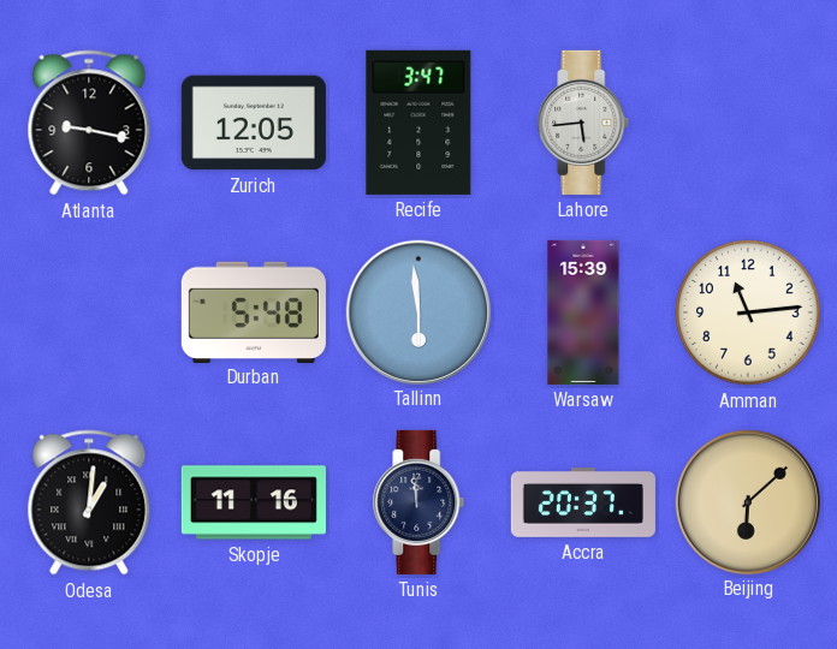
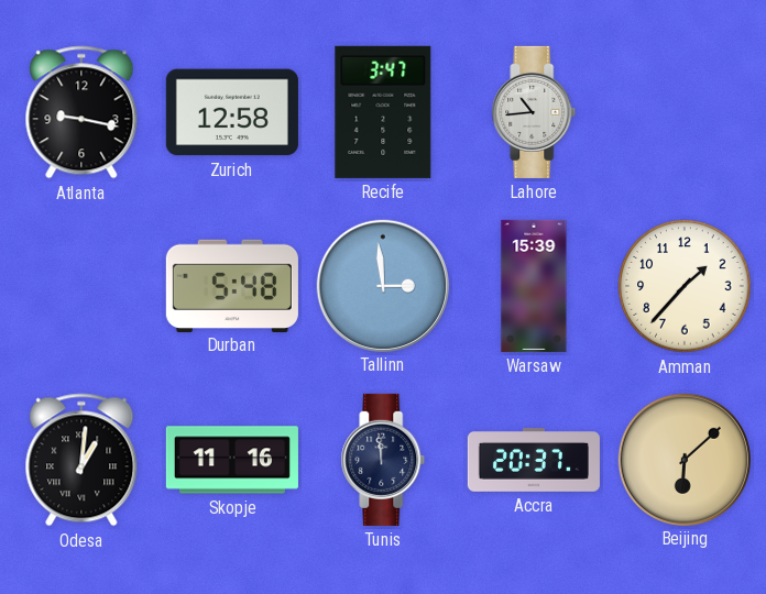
Zurich: 12:05 -> 12:58 (232, 112)
Lahore: 5:44 -> 10:44 (534, 112)
Tallinn: 5:59 -> 2:59 (382, 285)
Amman: 11:14 -> 1:37 (685, 286)
